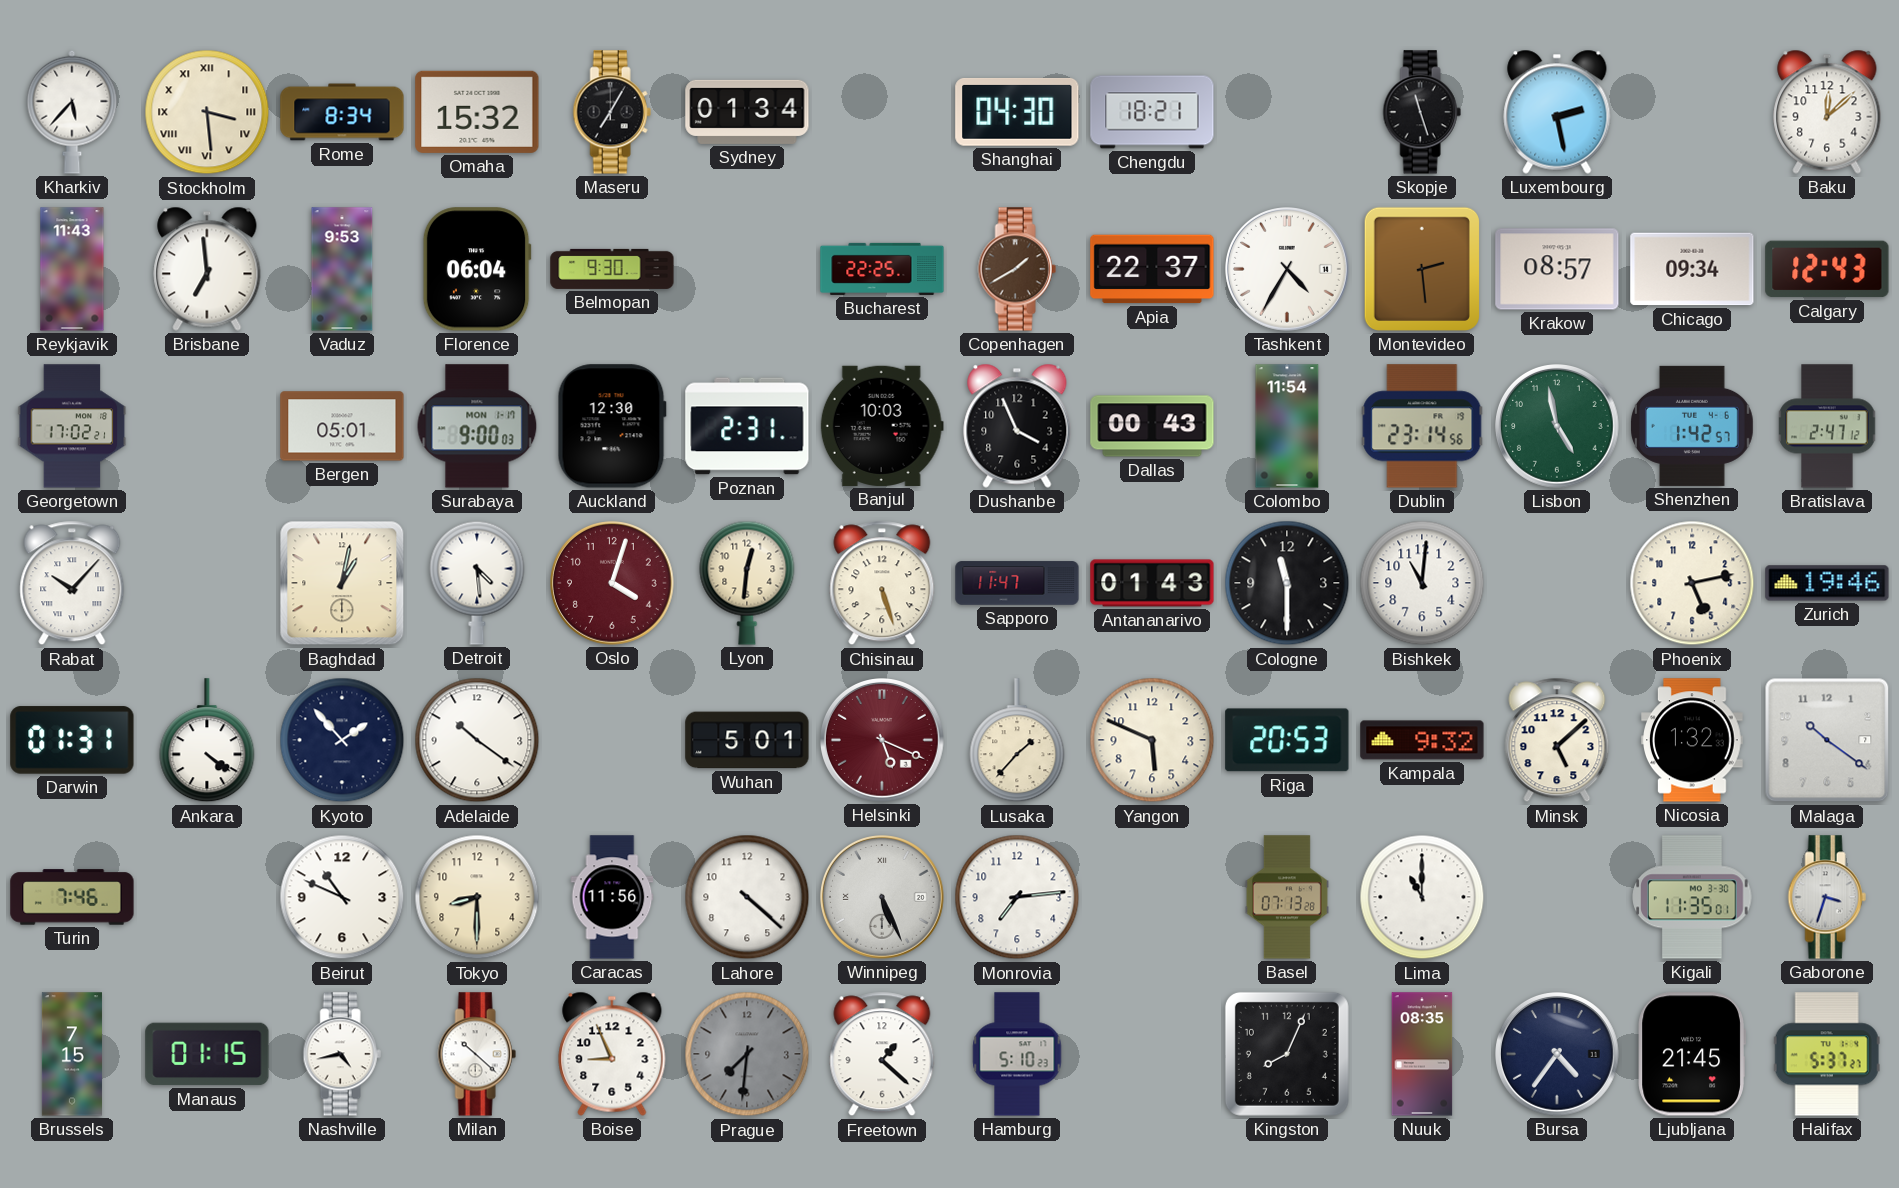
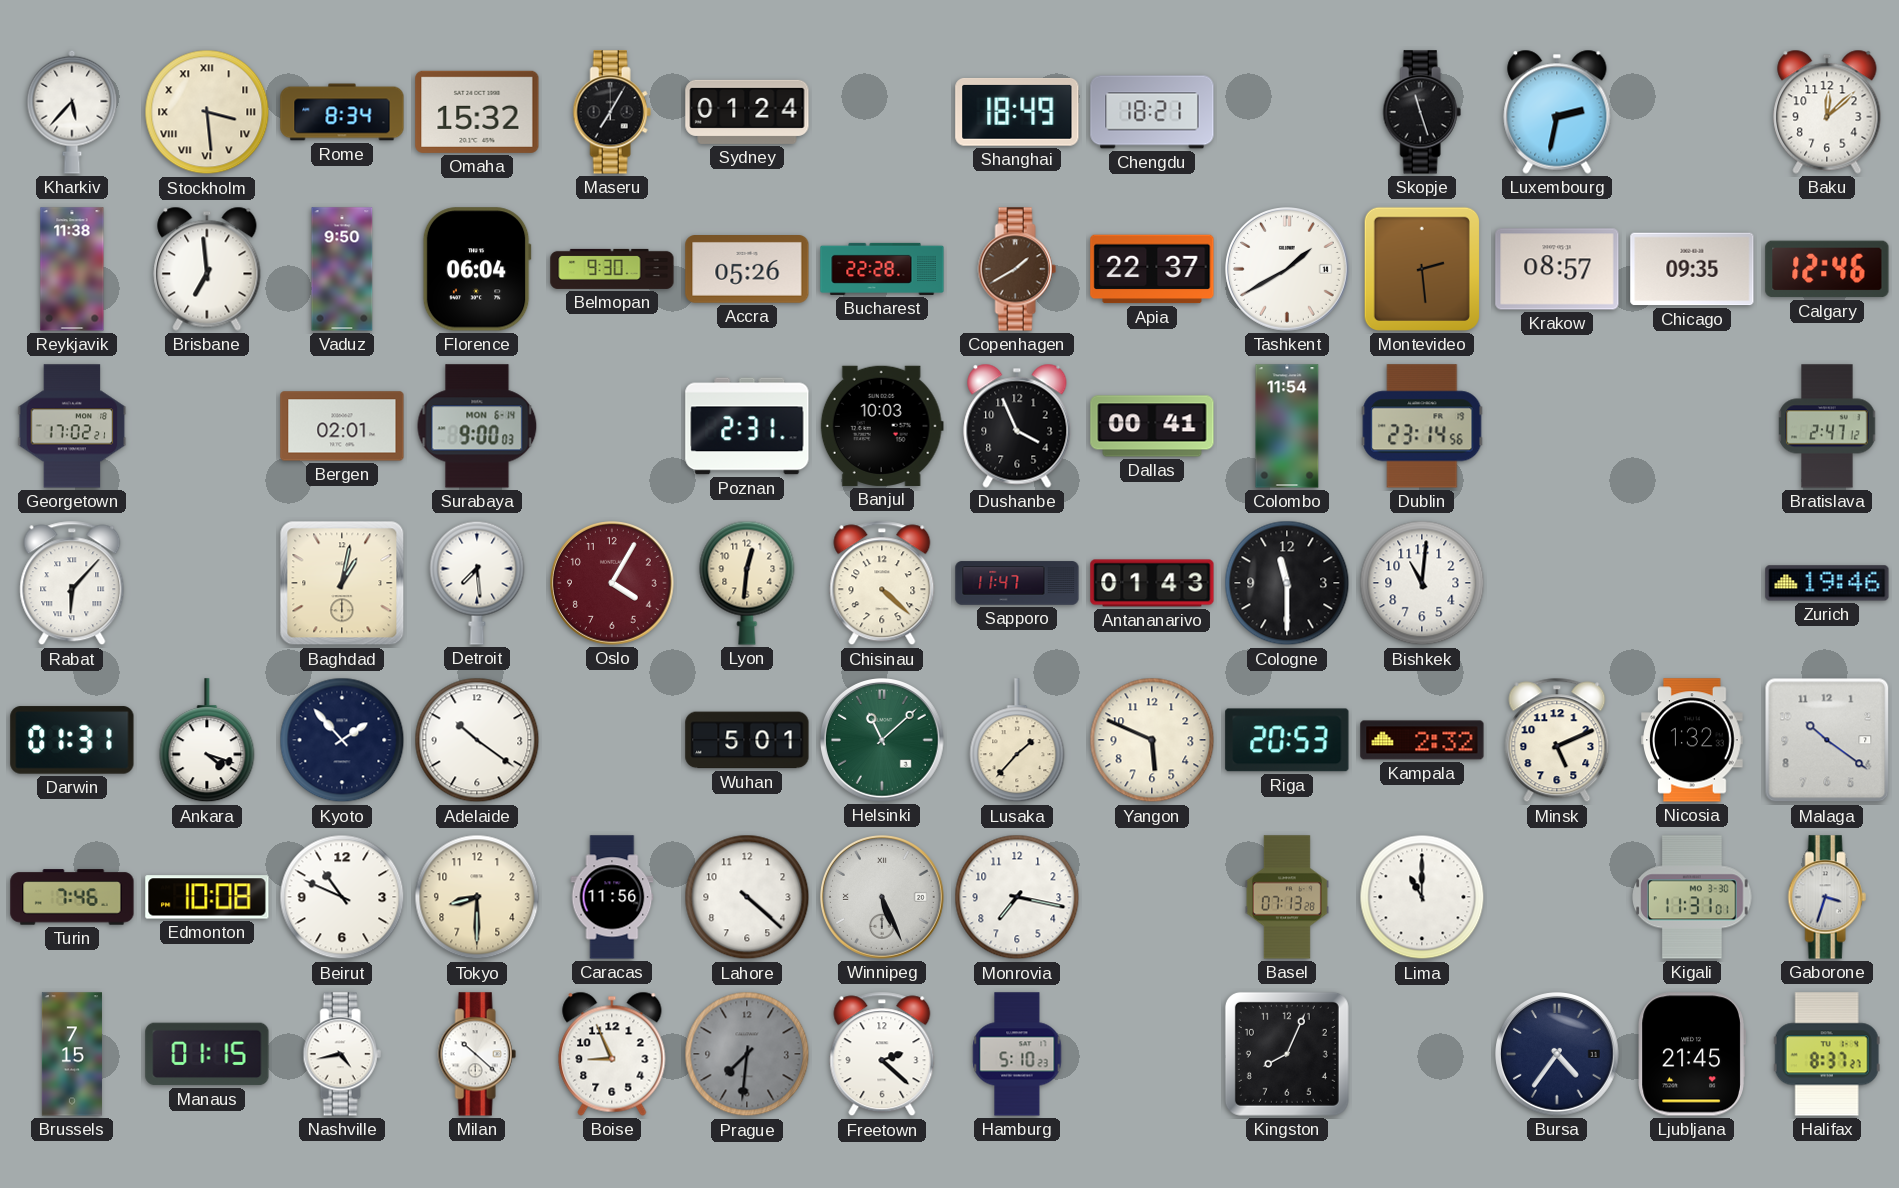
Sydney: 01:34 -> 01:24 (747, 112)
Shanghai: 04:30 -> 18:49 (1017, 112)
Luxembourg: 2:28 -> 2:32 (1557, 112)
Reykjavik: 11:43 -> 11:38 (72, 269)
Vaduz: 9:53 -> 9:50 (342, 269)
Accra: none -> 05:26 (747, 270)
Bucharest: 22:25 -> 22:28 (882, 269)
Tashkent: 4:35 -> 1:40 (1288, 270)
Chicago: 09:34 -> 09:35 (1692, 269)
Calgary: 12:43 -> 12:46 (1827, 269)
Bergen: 05:01 -> 02:01 (342, 426)
Surabaya date: MON 1-17 -> MON 6-14 (477, 426)
Auckland: 12:30 -> none (612, 426)
Dallas: 00:43 -> 00:41 (1152, 426)
Lisbon: 4:58 -> none (1558, 427)
Shenzhen: 1:42 -> none (1693, 426)
Rabat: 10:07 -> 6:07 (72, 583)
Detroit: 4:29 -> 7:29 (477, 583)
Oslo: 4:03 -> 4:05 (613, 584)
Chisinau: 5:27 -> 4:22 (882, 583)
Phoenix: 5:13 -> none (1692, 583)
Ankara: 4:21 -> 4:18 (207, 741)
Helsinki: 5:19 -> 11:08 (883, 741)
Helsinki dial: burgundy -> green (883, 741)
Kampala: 9:32 -> 2:32 (1422, 740)
Minsk: 5:08 -> 5:11 (1557, 740)
Edmonton: none -> 10:08 (207, 897)
Monrovia: 7:14 -> 7:17 (1017, 897)
Kigali: 11:35 -> 11:31 (1692, 897)
Freetown: 1:22 -> 2:22 (882, 1054)
Nuuk: 08:35 -> none (1422, 1054)
Halifax: 5:37 -> 8:37 (1827, 1054)
